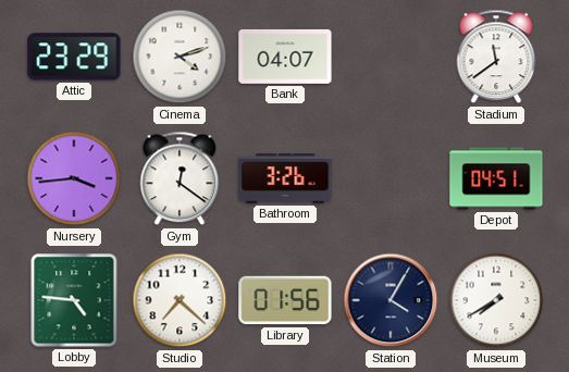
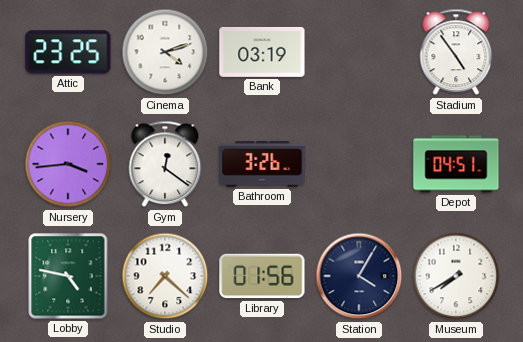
Attic: 23:29 -> 23:25 (68, 52)
Bank: 04:07 -> 03:19 (262, 52)
Stadium: 11:39 -> 4:54 (456, 52)
Lobby: 4:46 -> 4:47 (68, 276)
